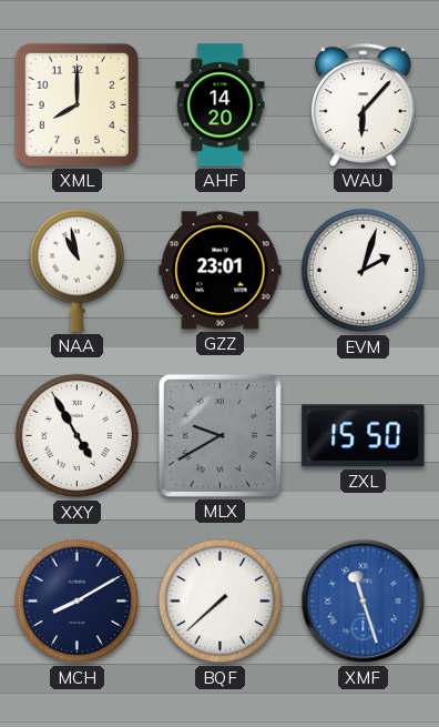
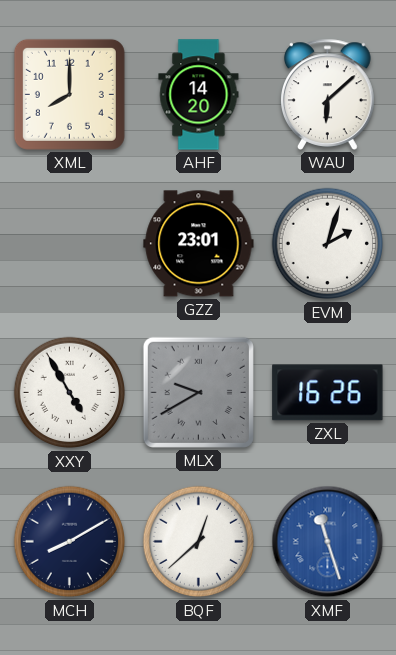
WAU: 6:07 -> 6:08 (328, 94)
NAA: 10:58 -> none (76, 270)
ZXL: 15:50 -> 16:26 (328, 393)
BQF: 7:38 -> 12:38 (199, 542)
